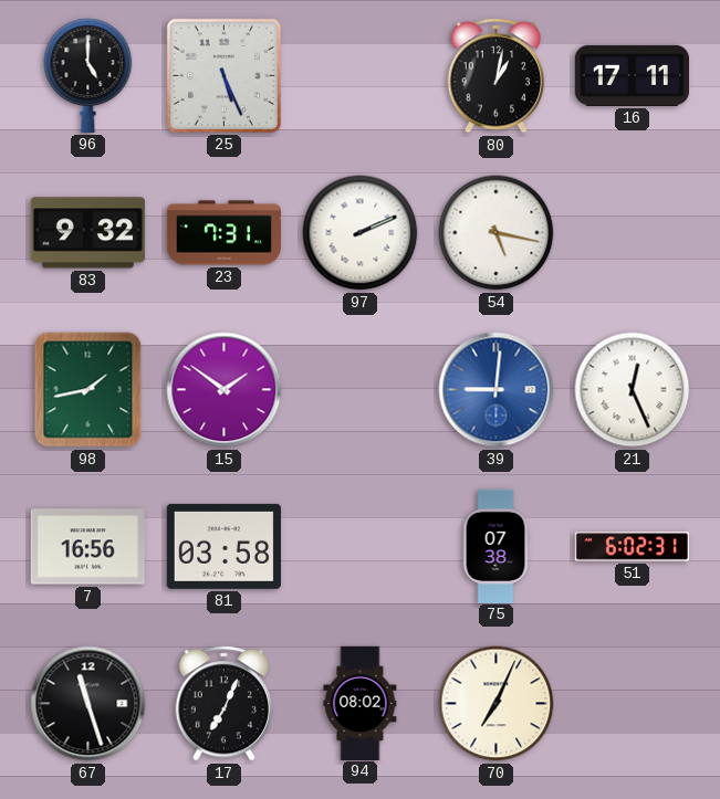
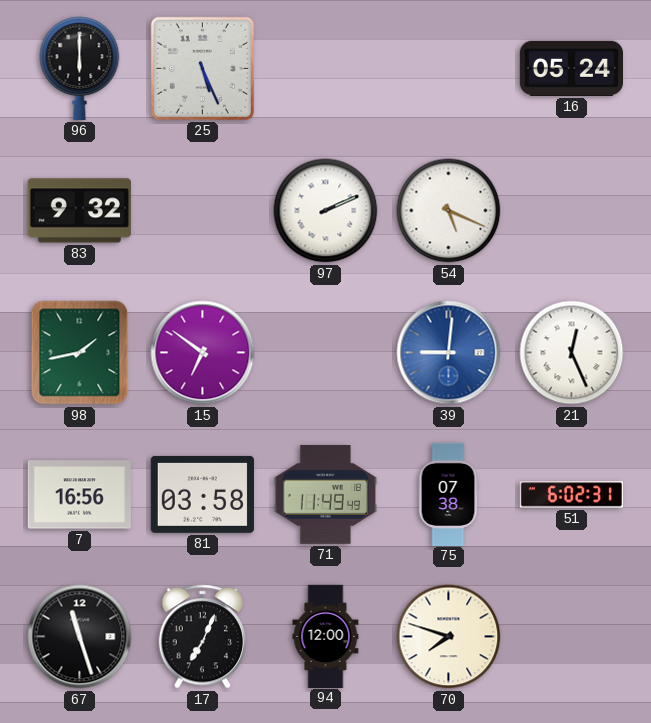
96: 5:00 -> 6:00 (80, 68)
80: 1:02 -> none (495, 76)
16: 17:11 -> 05:24 (571, 68)
23: 7:31 -> none (223, 233)
54: 5:17 -> 5:19 (449, 211)
15: 1:51 -> 6:51 (203, 353)
71: none -> 11:49 (325, 495)
94: 08:02 -> 12:00 (326, 636)
70: 7:04 -> 7:48 (449, 637)
